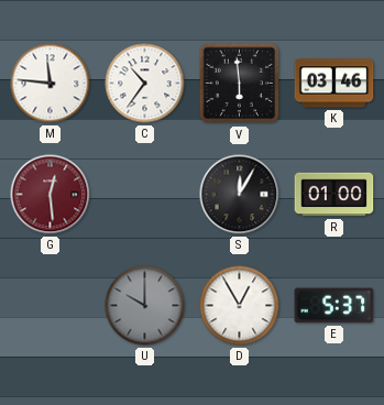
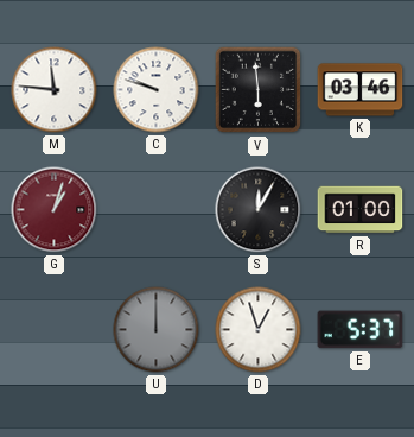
C: 10:36 -> 9:48 (157, 90)
G: 12:29 -> 1:03 (55, 210)
U: 10:00 -> 12:00 (157, 330)
D: 12:55 -> 12:57 (259, 330)
